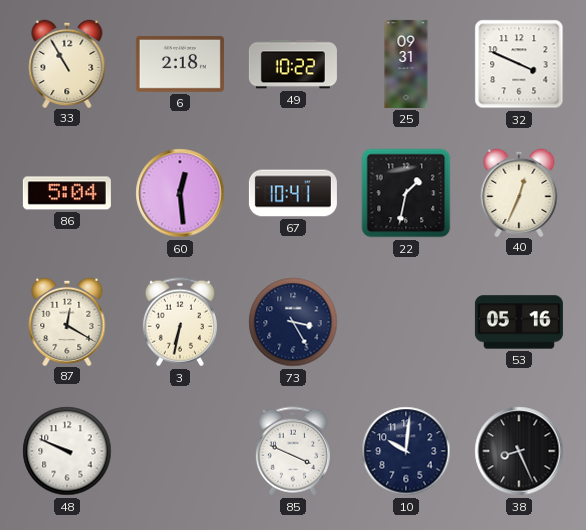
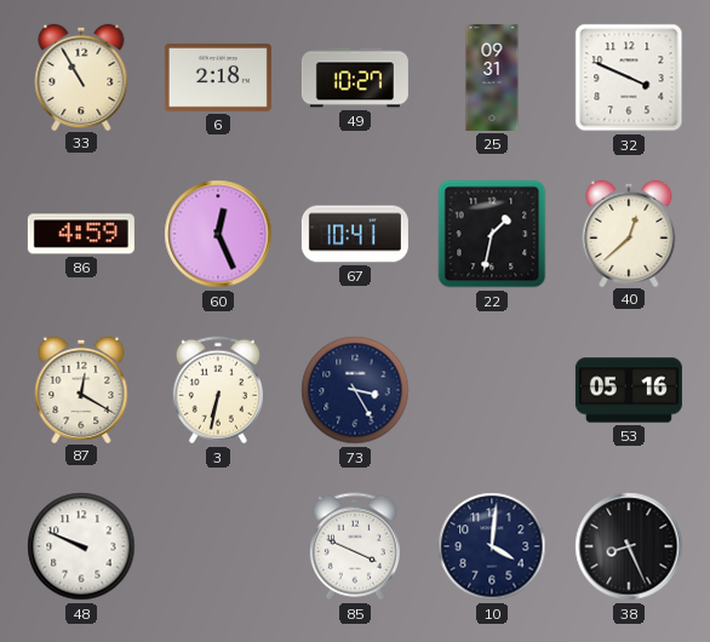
49: 10:22 -> 10:27 (355, 78)
86: 5:04 -> 4:59 (81, 234)
60: 12:29 -> 12:26 (218, 234)
40: 12:34 -> 12:38 (629, 233)
10: 10:01 -> 4:01 (492, 546)
